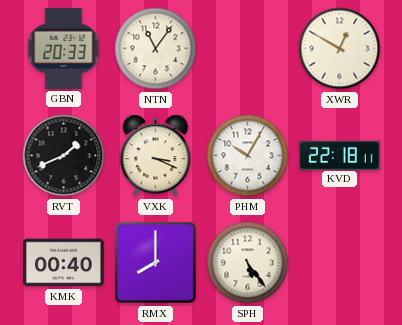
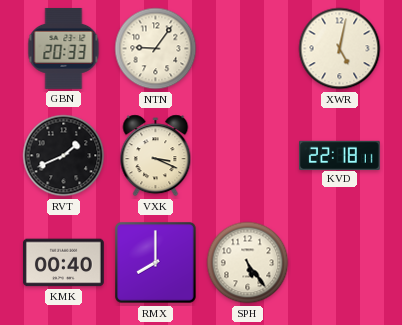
NTN: 11:06 -> 9:06 (156, 49)
XWR: 12:50 -> 5:02 (340, 49)
PHM: 10:05 -> none (248, 156)
